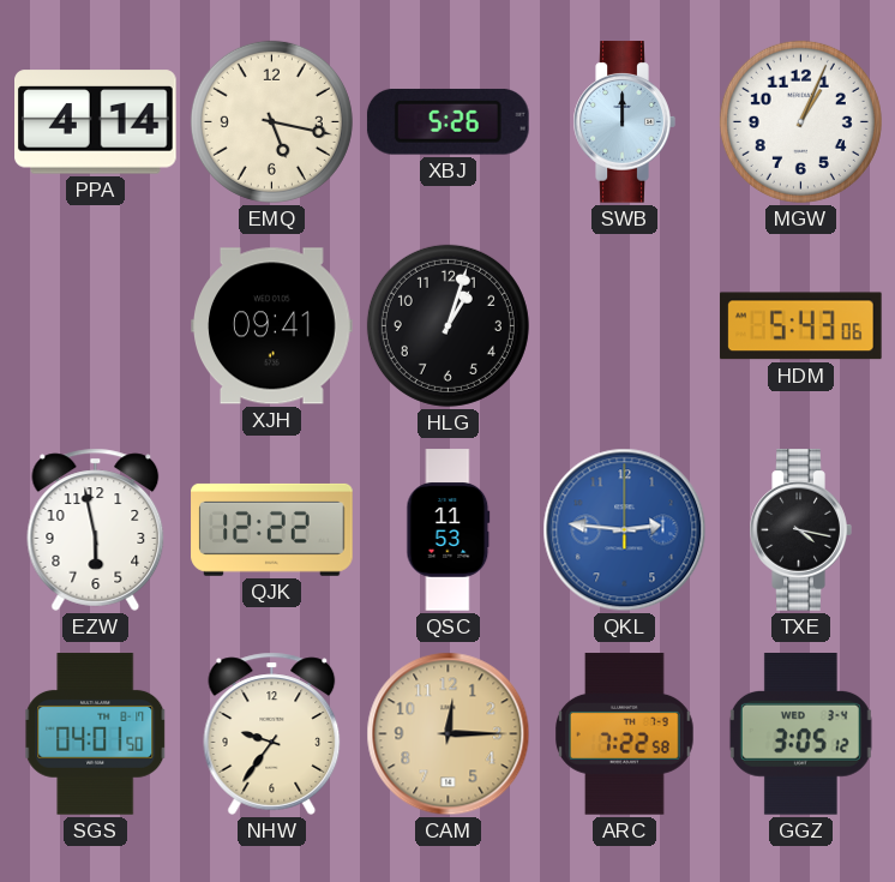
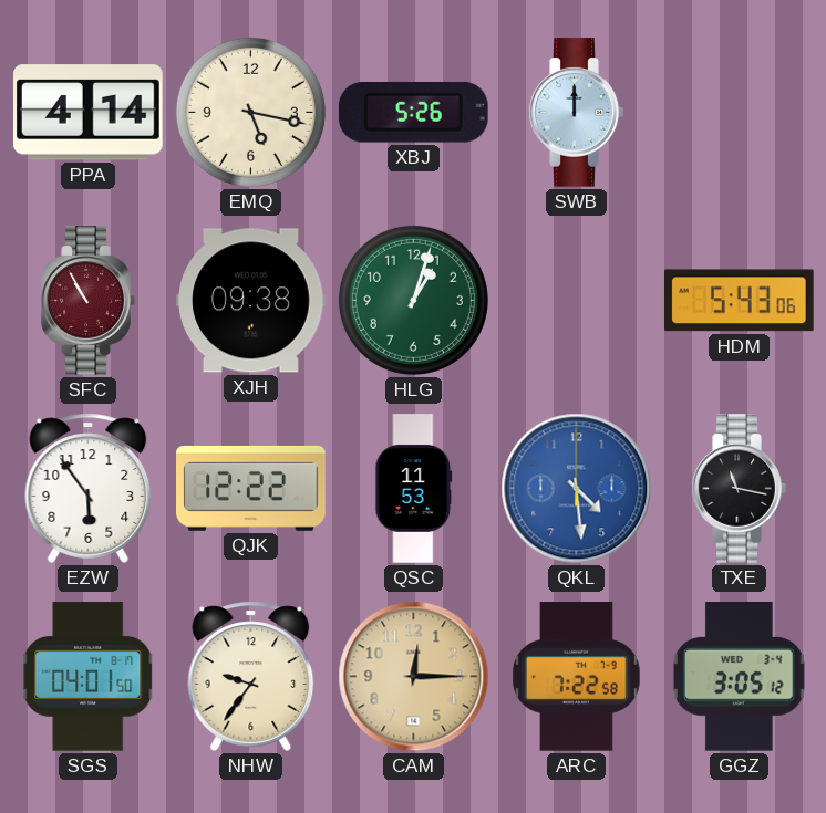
MGW: 1:04 -> none (800, 121)
SFC: none -> 10:55 (87, 301)
XJH: 09:41 -> 09:38 (251, 301)
HLG dial: black -> green (413, 300)
EZW: 5:58 -> 5:54 (89, 488)
QKL: 2:46 -> 4:29 (577, 489)
TXE: 4:17 -> 11:17 (739, 489)
